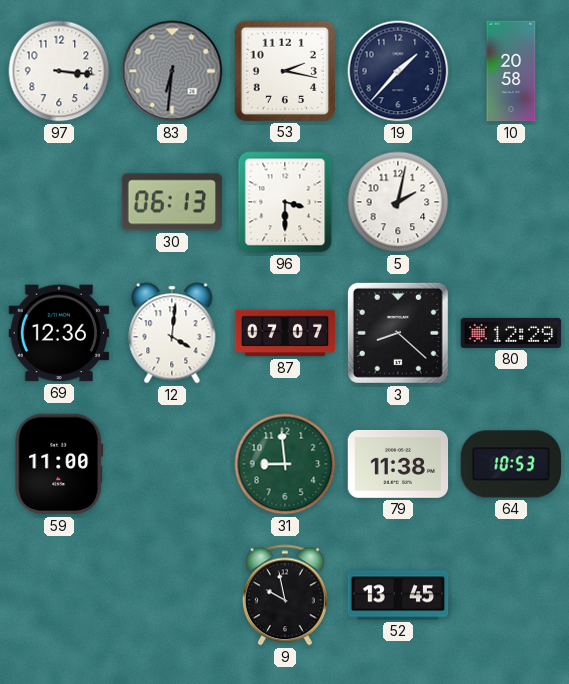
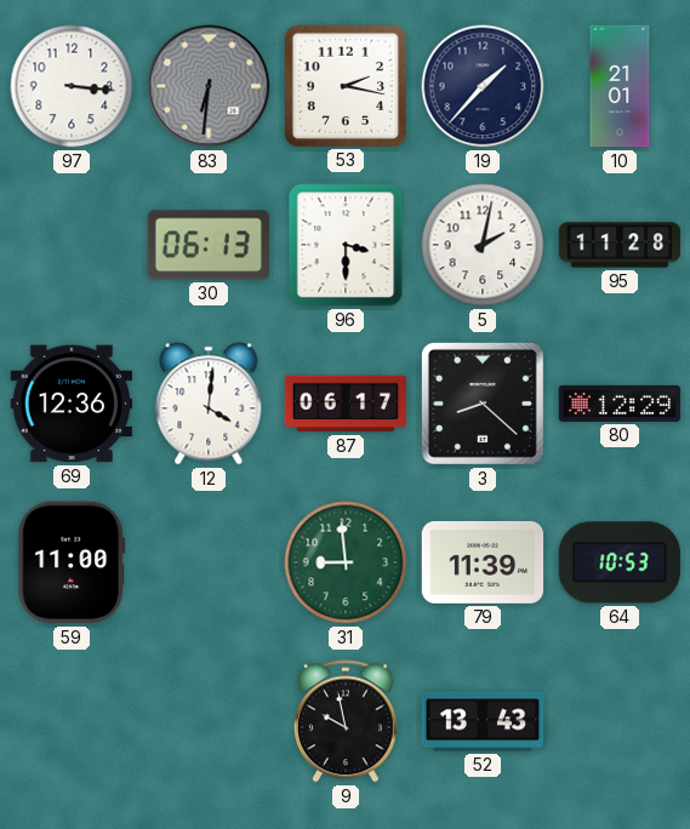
10: 20:58 -> 21:01 (620, 86)
95: none -> 11:28 (620, 245)
87: 07:07 -> 06:17 (346, 404)
79: 11:38 -> 11:39 (483, 562)
52: 13:45 -> 13:43 (483, 721)
